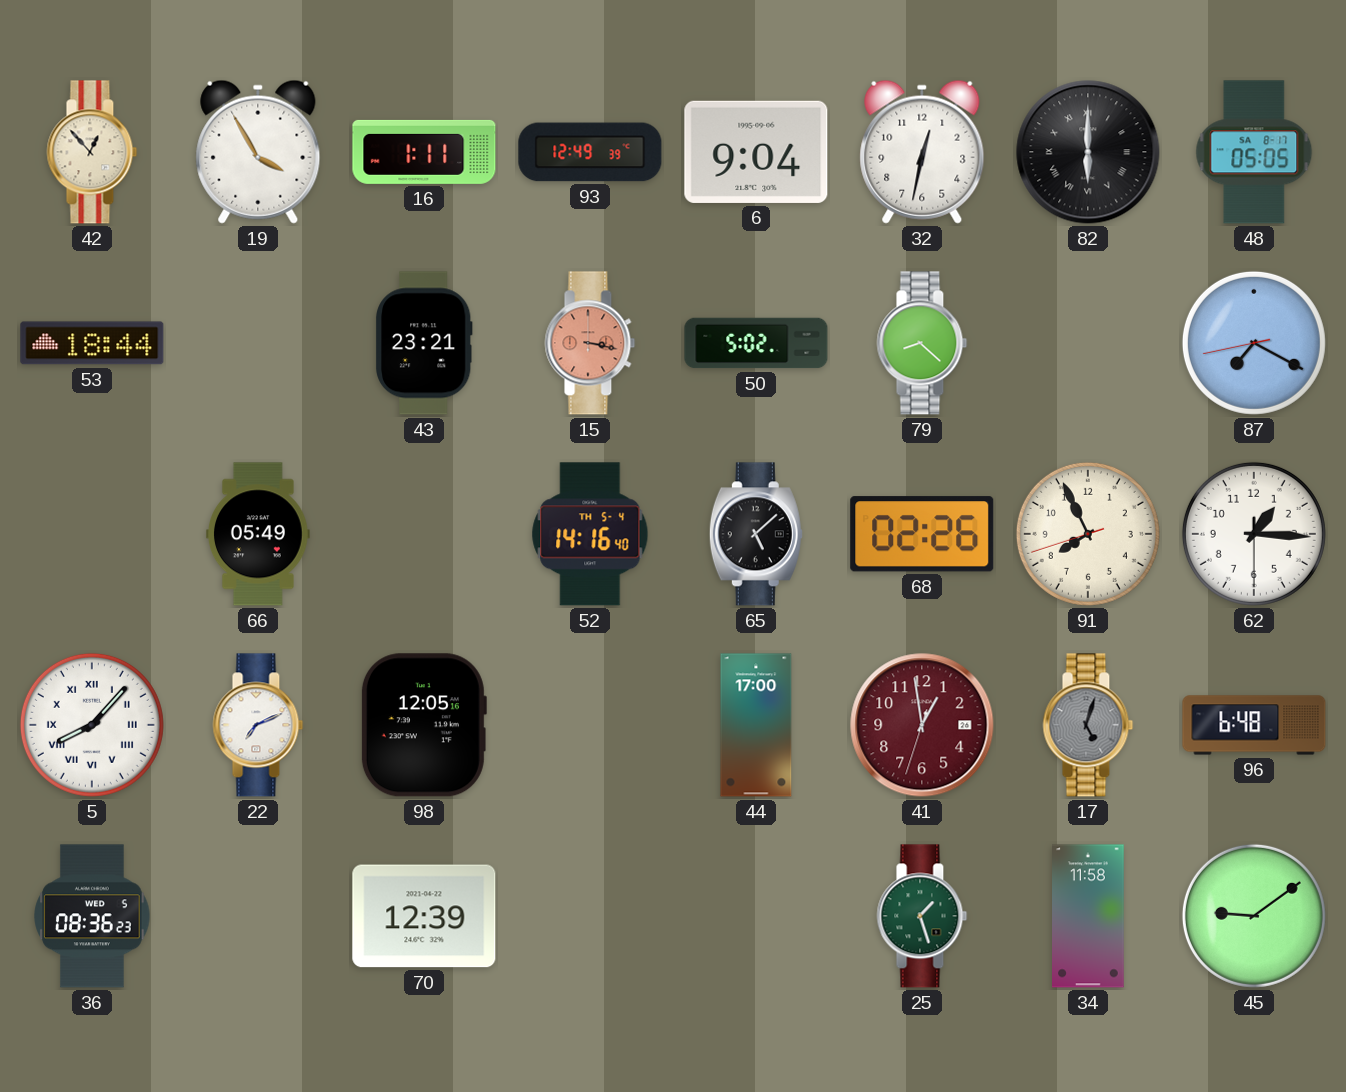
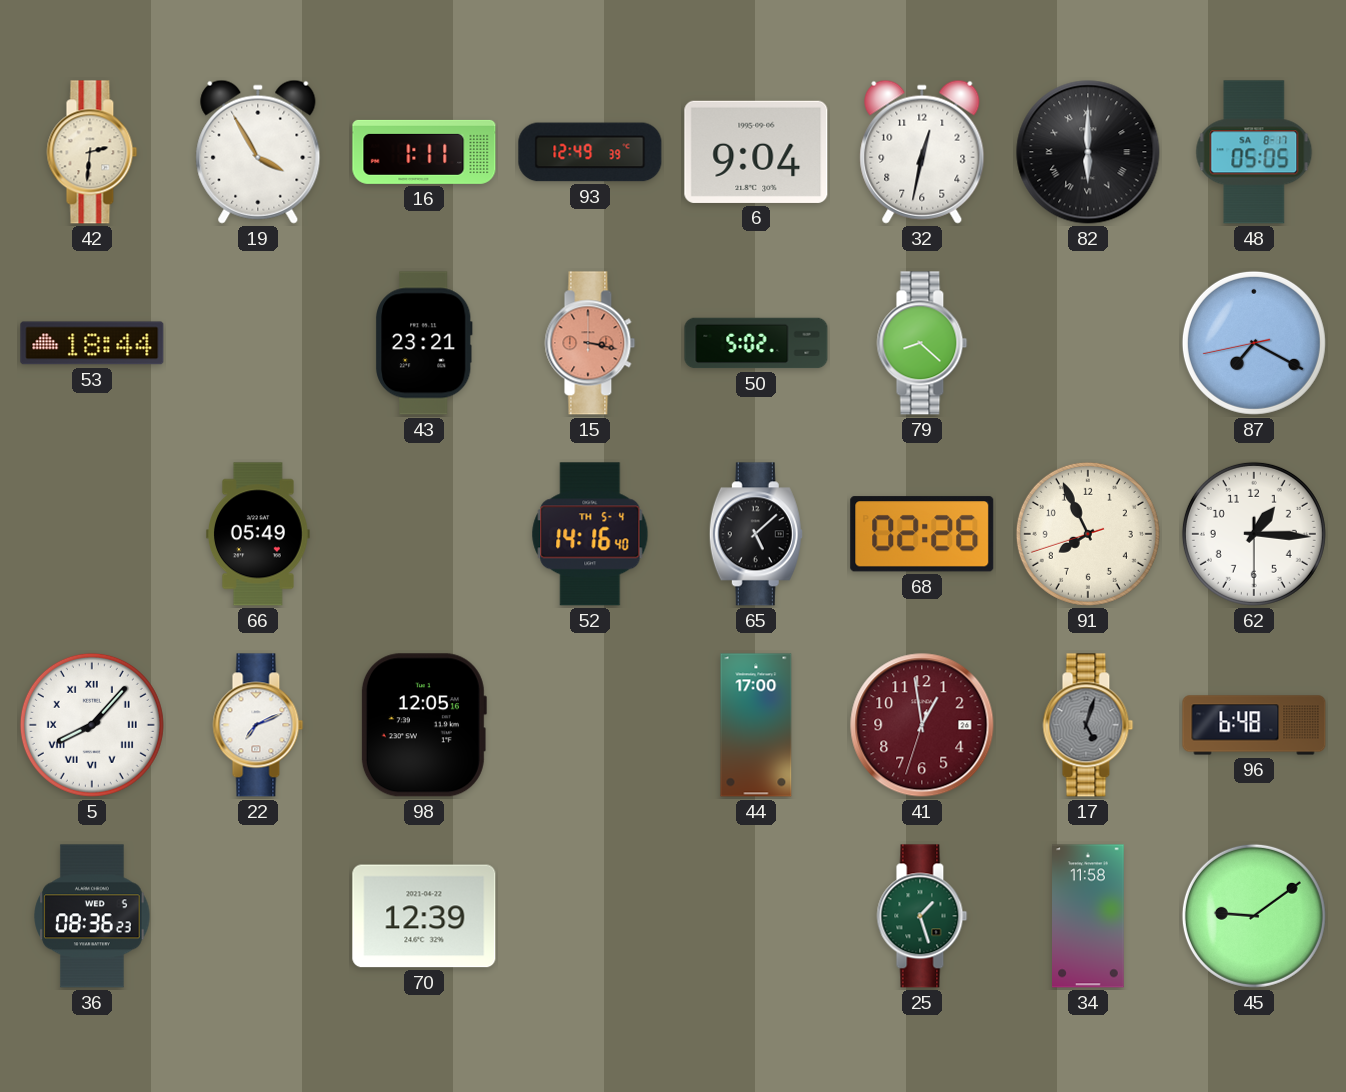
42: 12:53 -> 2:31 (92, 152)
